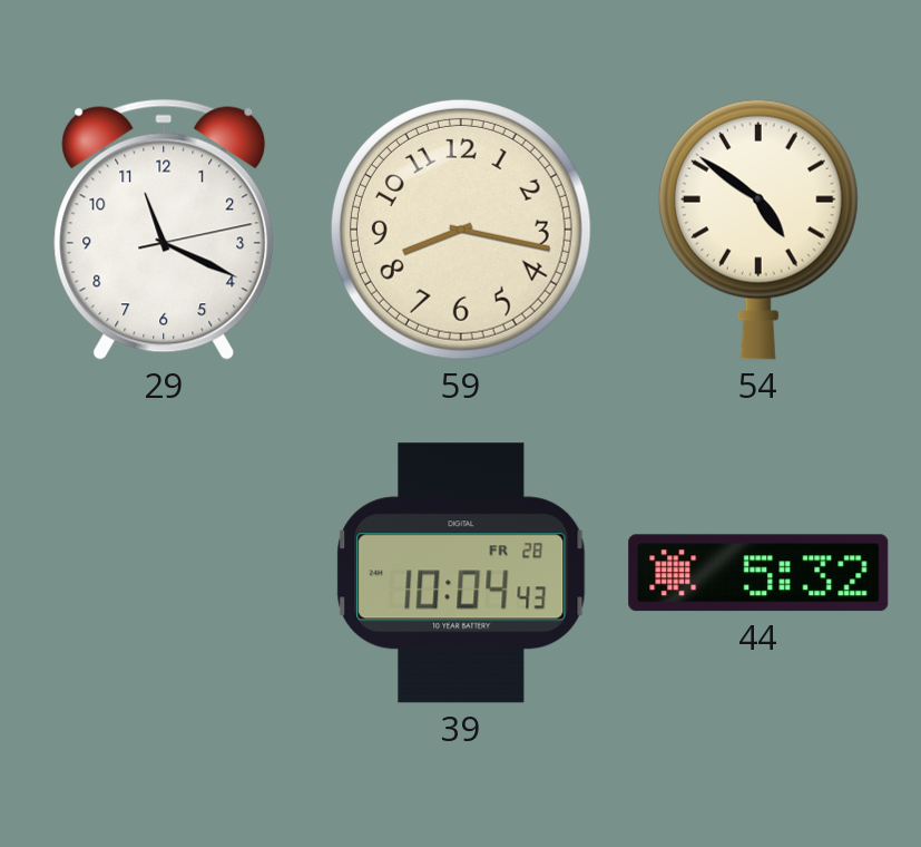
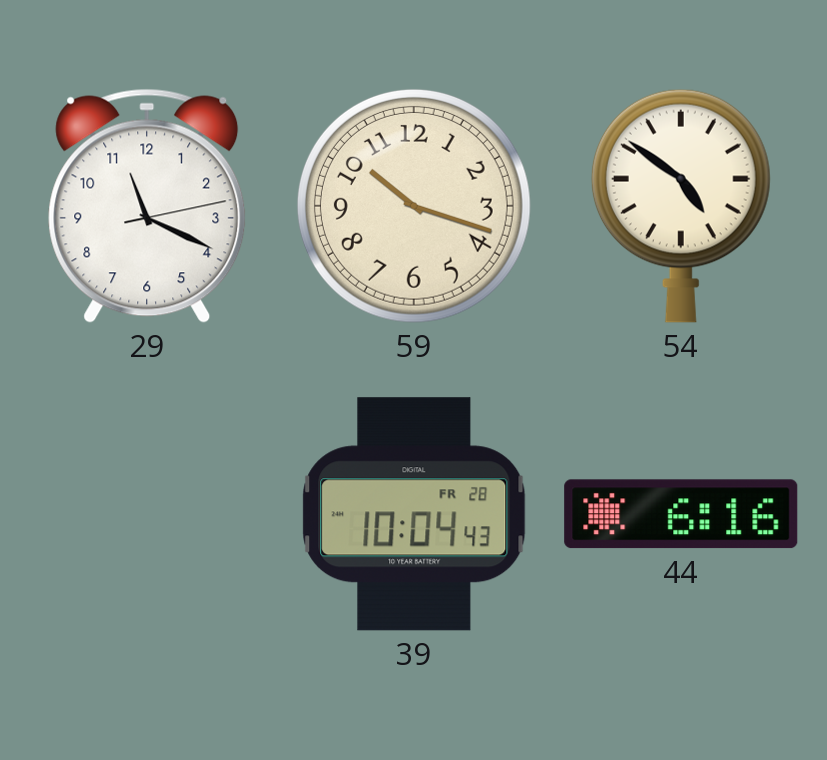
59: 8:17 -> 10:18 (414, 206)
44: 5:32 -> 6:16 (681, 514)
